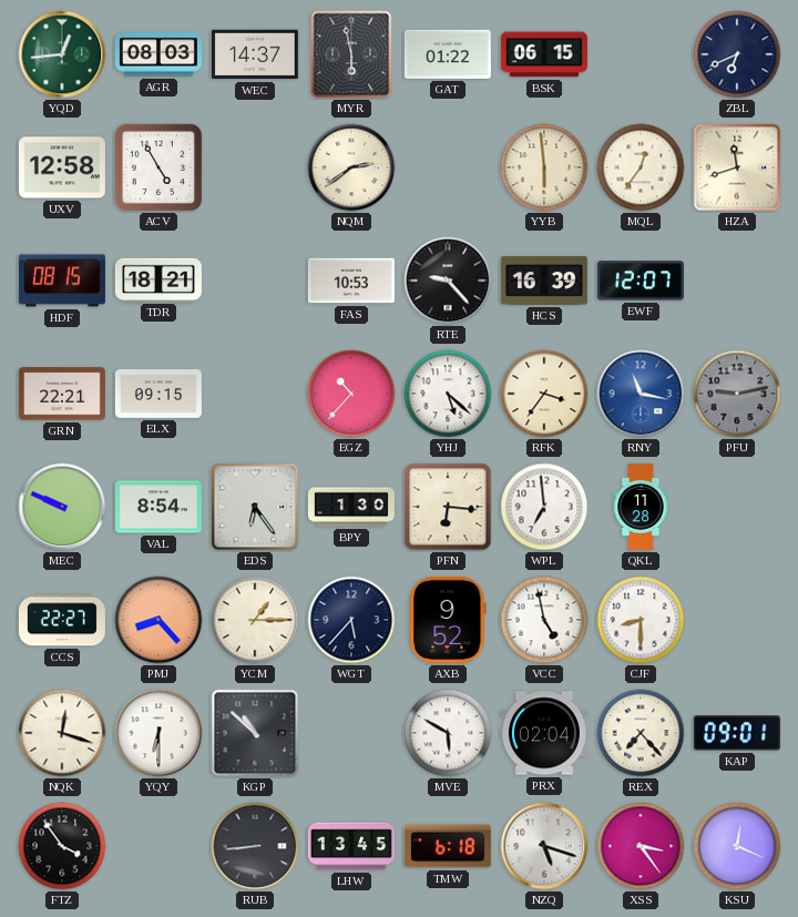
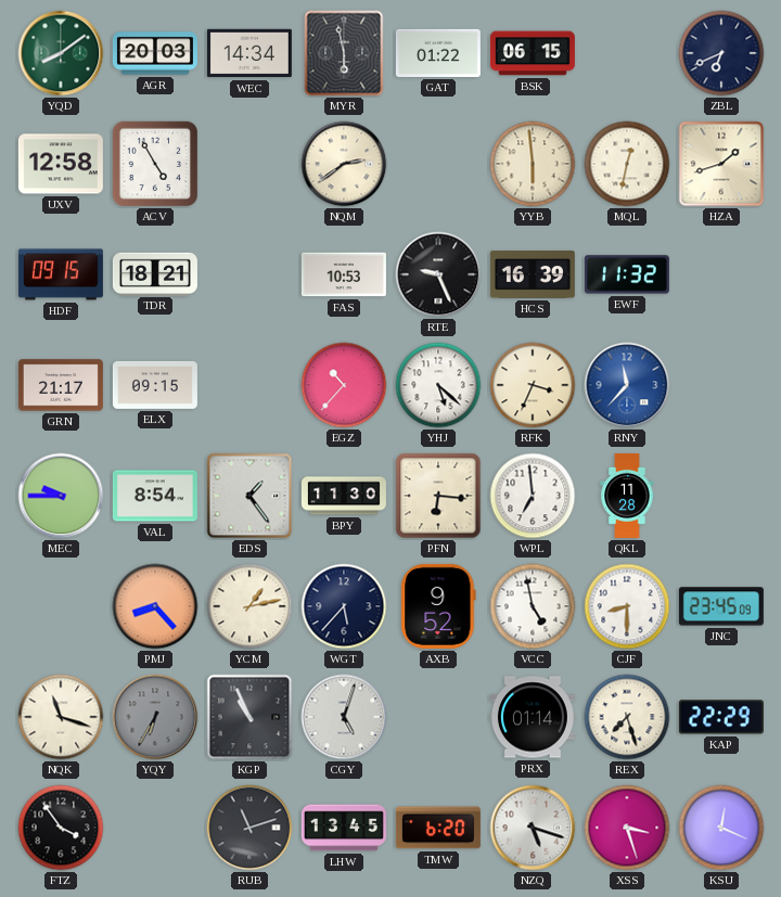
YQD: 12:44 -> 8:09 (61, 53)
AGR: 08:03 -> 20:03 (155, 53)
WEC: 14:37 -> 14:34 (249, 53)
MQL: 12:36 -> 12:32 (627, 164)
HZA: 11:42 -> 1:42 (721, 164)
HDF: 08:15 -> 09:15 (61, 274)
RTE: 9:23 -> 9:26 (438, 274)
EWF: 12:07 -> 11:32 (627, 274)
GRN: 22:21 -> 21:17 (61, 385)
RFK: 3:36 -> 3:34 (533, 385)
RNY: 11:17 -> 11:37 (627, 385)
PFU: 9:13 -> none (737, 394)
MEC: 9:49 -> 9:45 (61, 496)
EDS: 6:24 -> 1:24 (249, 496)
BPY: 1:30 -> 11:30 (344, 496)
CCS: 22:27 -> none (62, 620)
YCM: 1:15 -> 1:13 (249, 606)
JNC: none -> 23:45 (721, 606)
NQK: 12:18 -> 11:18 (61, 717)
YQY: 6:30 -> 6:35 (155, 717)
YQY dial: white -> grey (155, 717)
KGP: 10:52 -> 10:56 (249, 717)
CGY: none -> 5:03 (344, 717)
MVE: 5:50 -> none (448, 733)
PRX: 02:04 -> 01:14 (533, 717)
REX: 7:23 -> 7:27 (627, 717)
KAP: 09:01 -> 22:29 (721, 717)
RUB: 8:44 -> 11:12 (249, 828)
TMW: 6:18 -> 6:20 (438, 828)
XSS: 3:24 -> 3:27 (627, 828)
